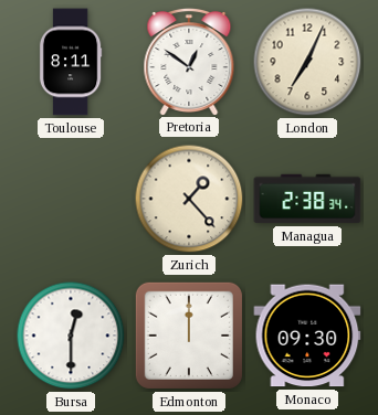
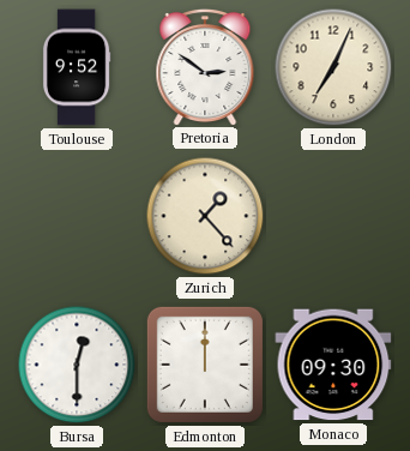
Toulouse: 8:11 -> 9:52 (77, 67)
Pretoria: 12:51 -> 2:51 (205, 66)
Managua: 2:38 -> none (307, 199)
